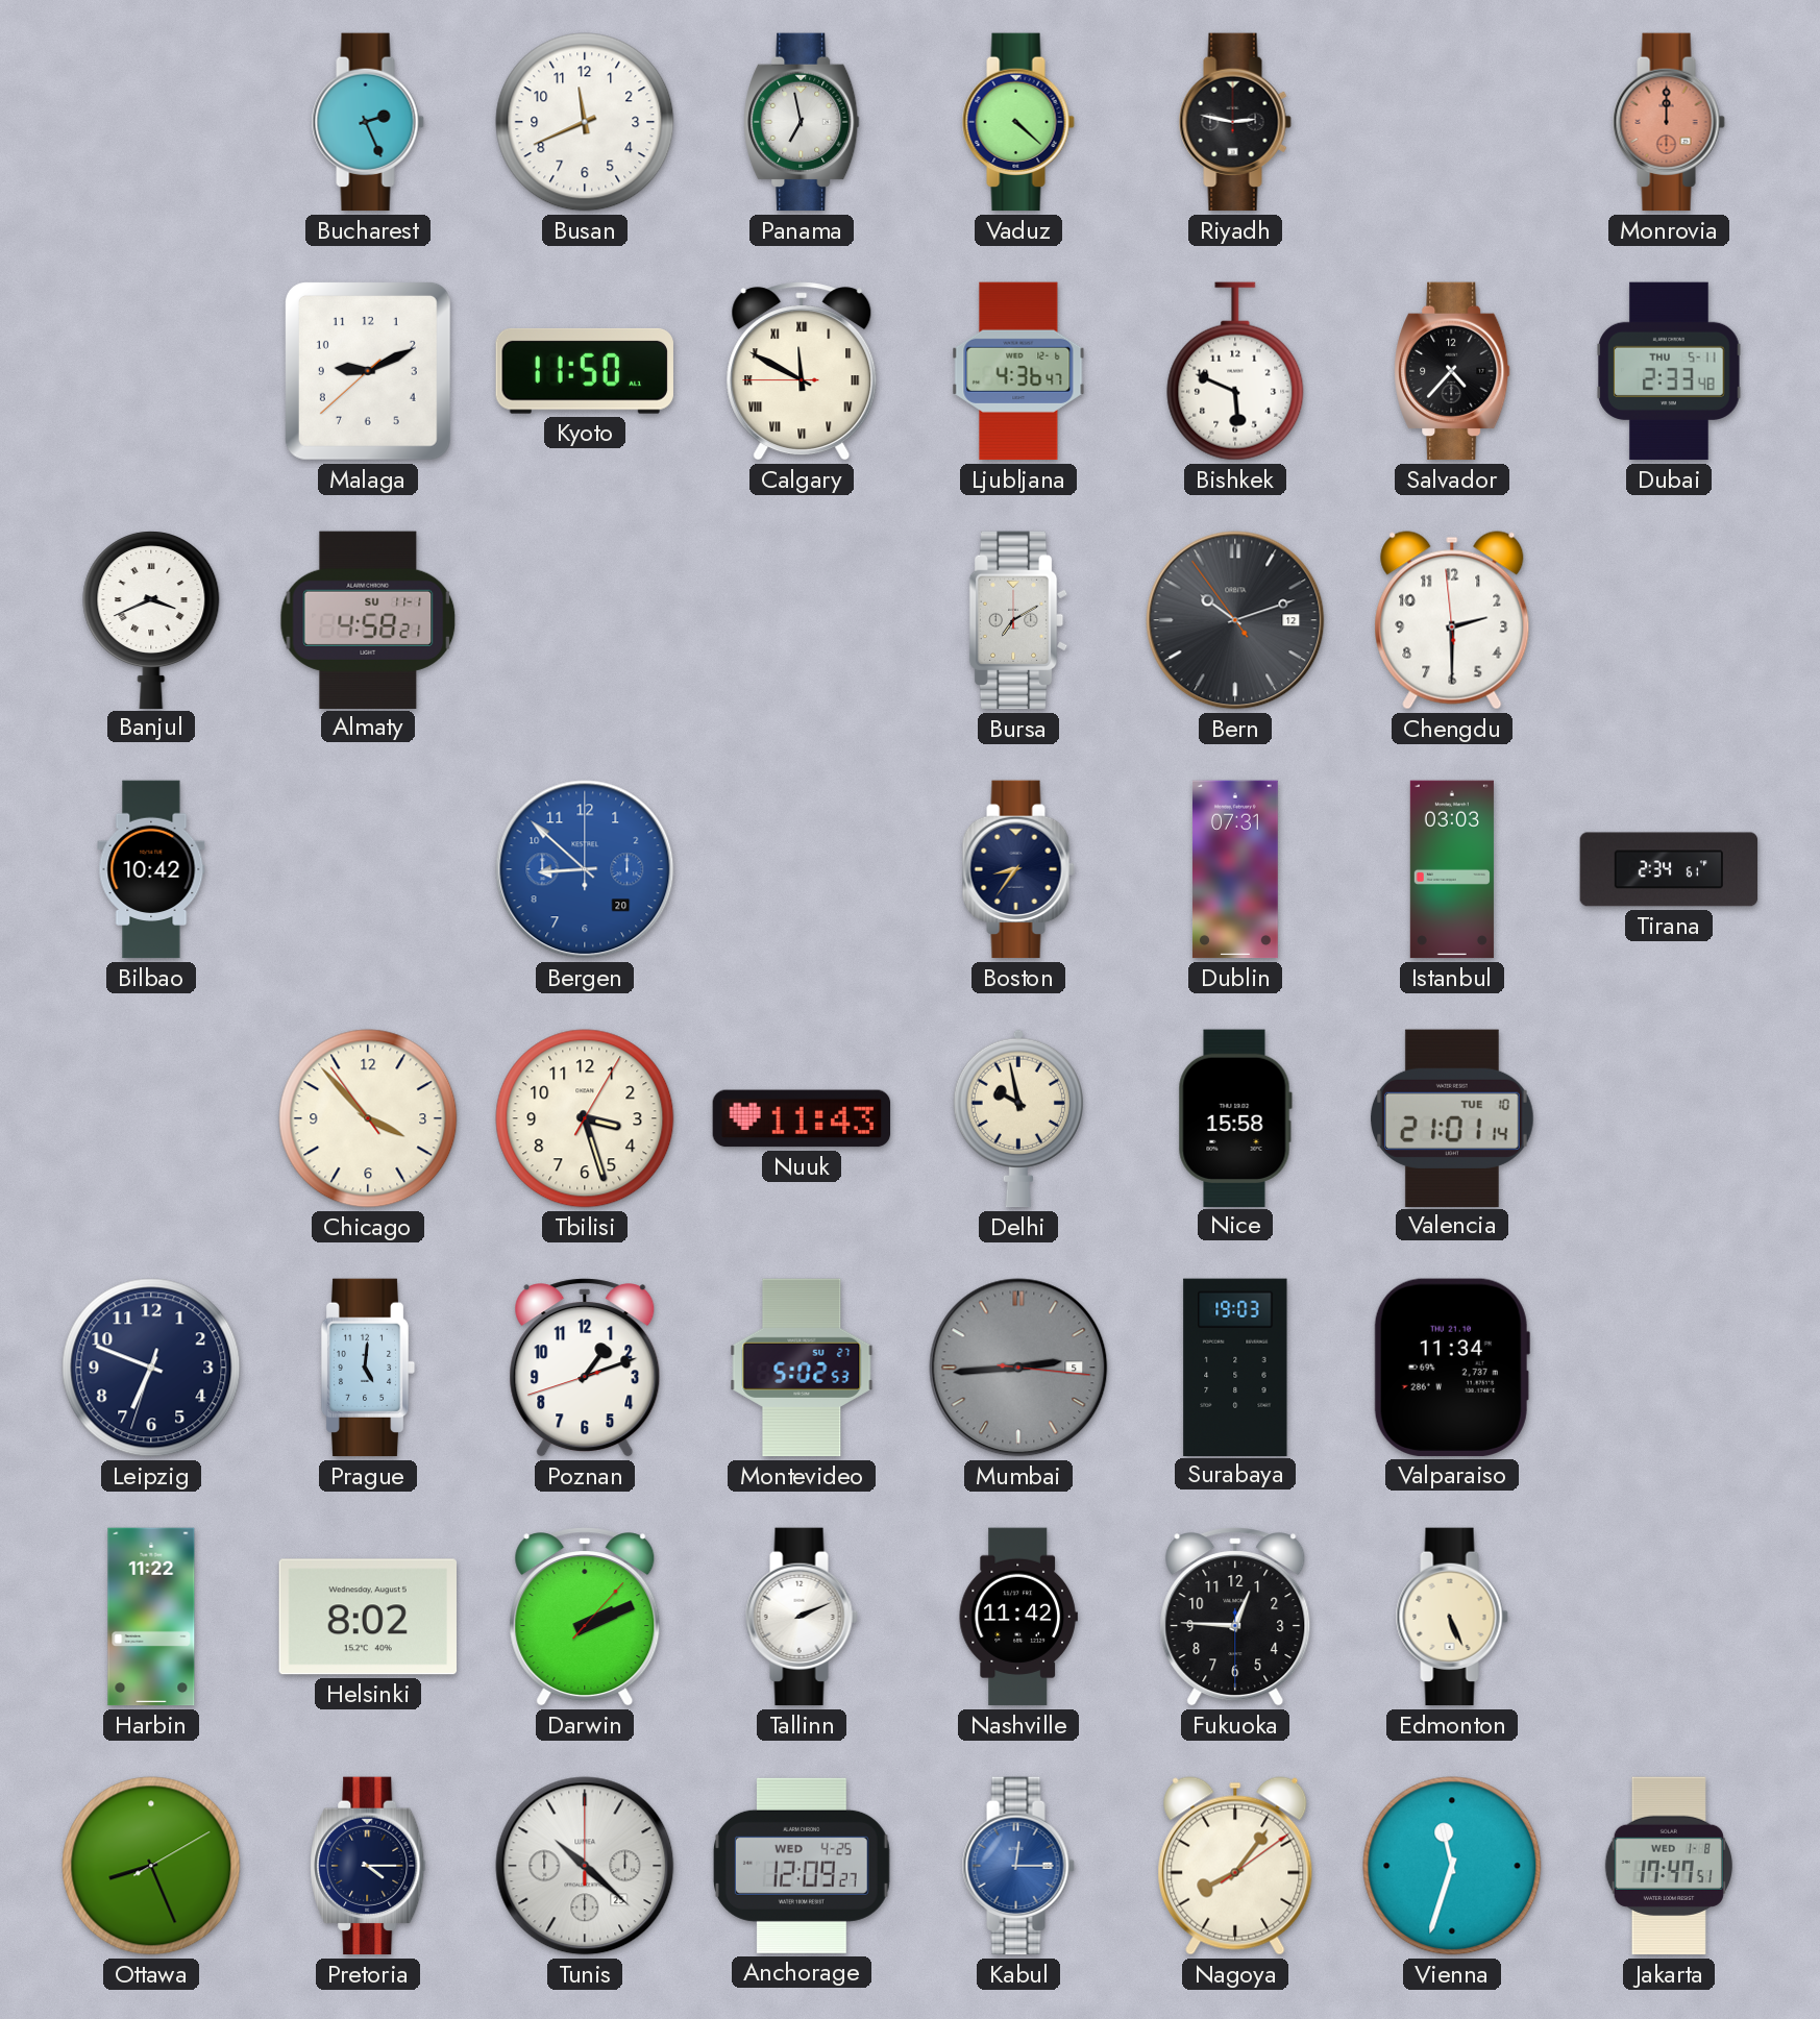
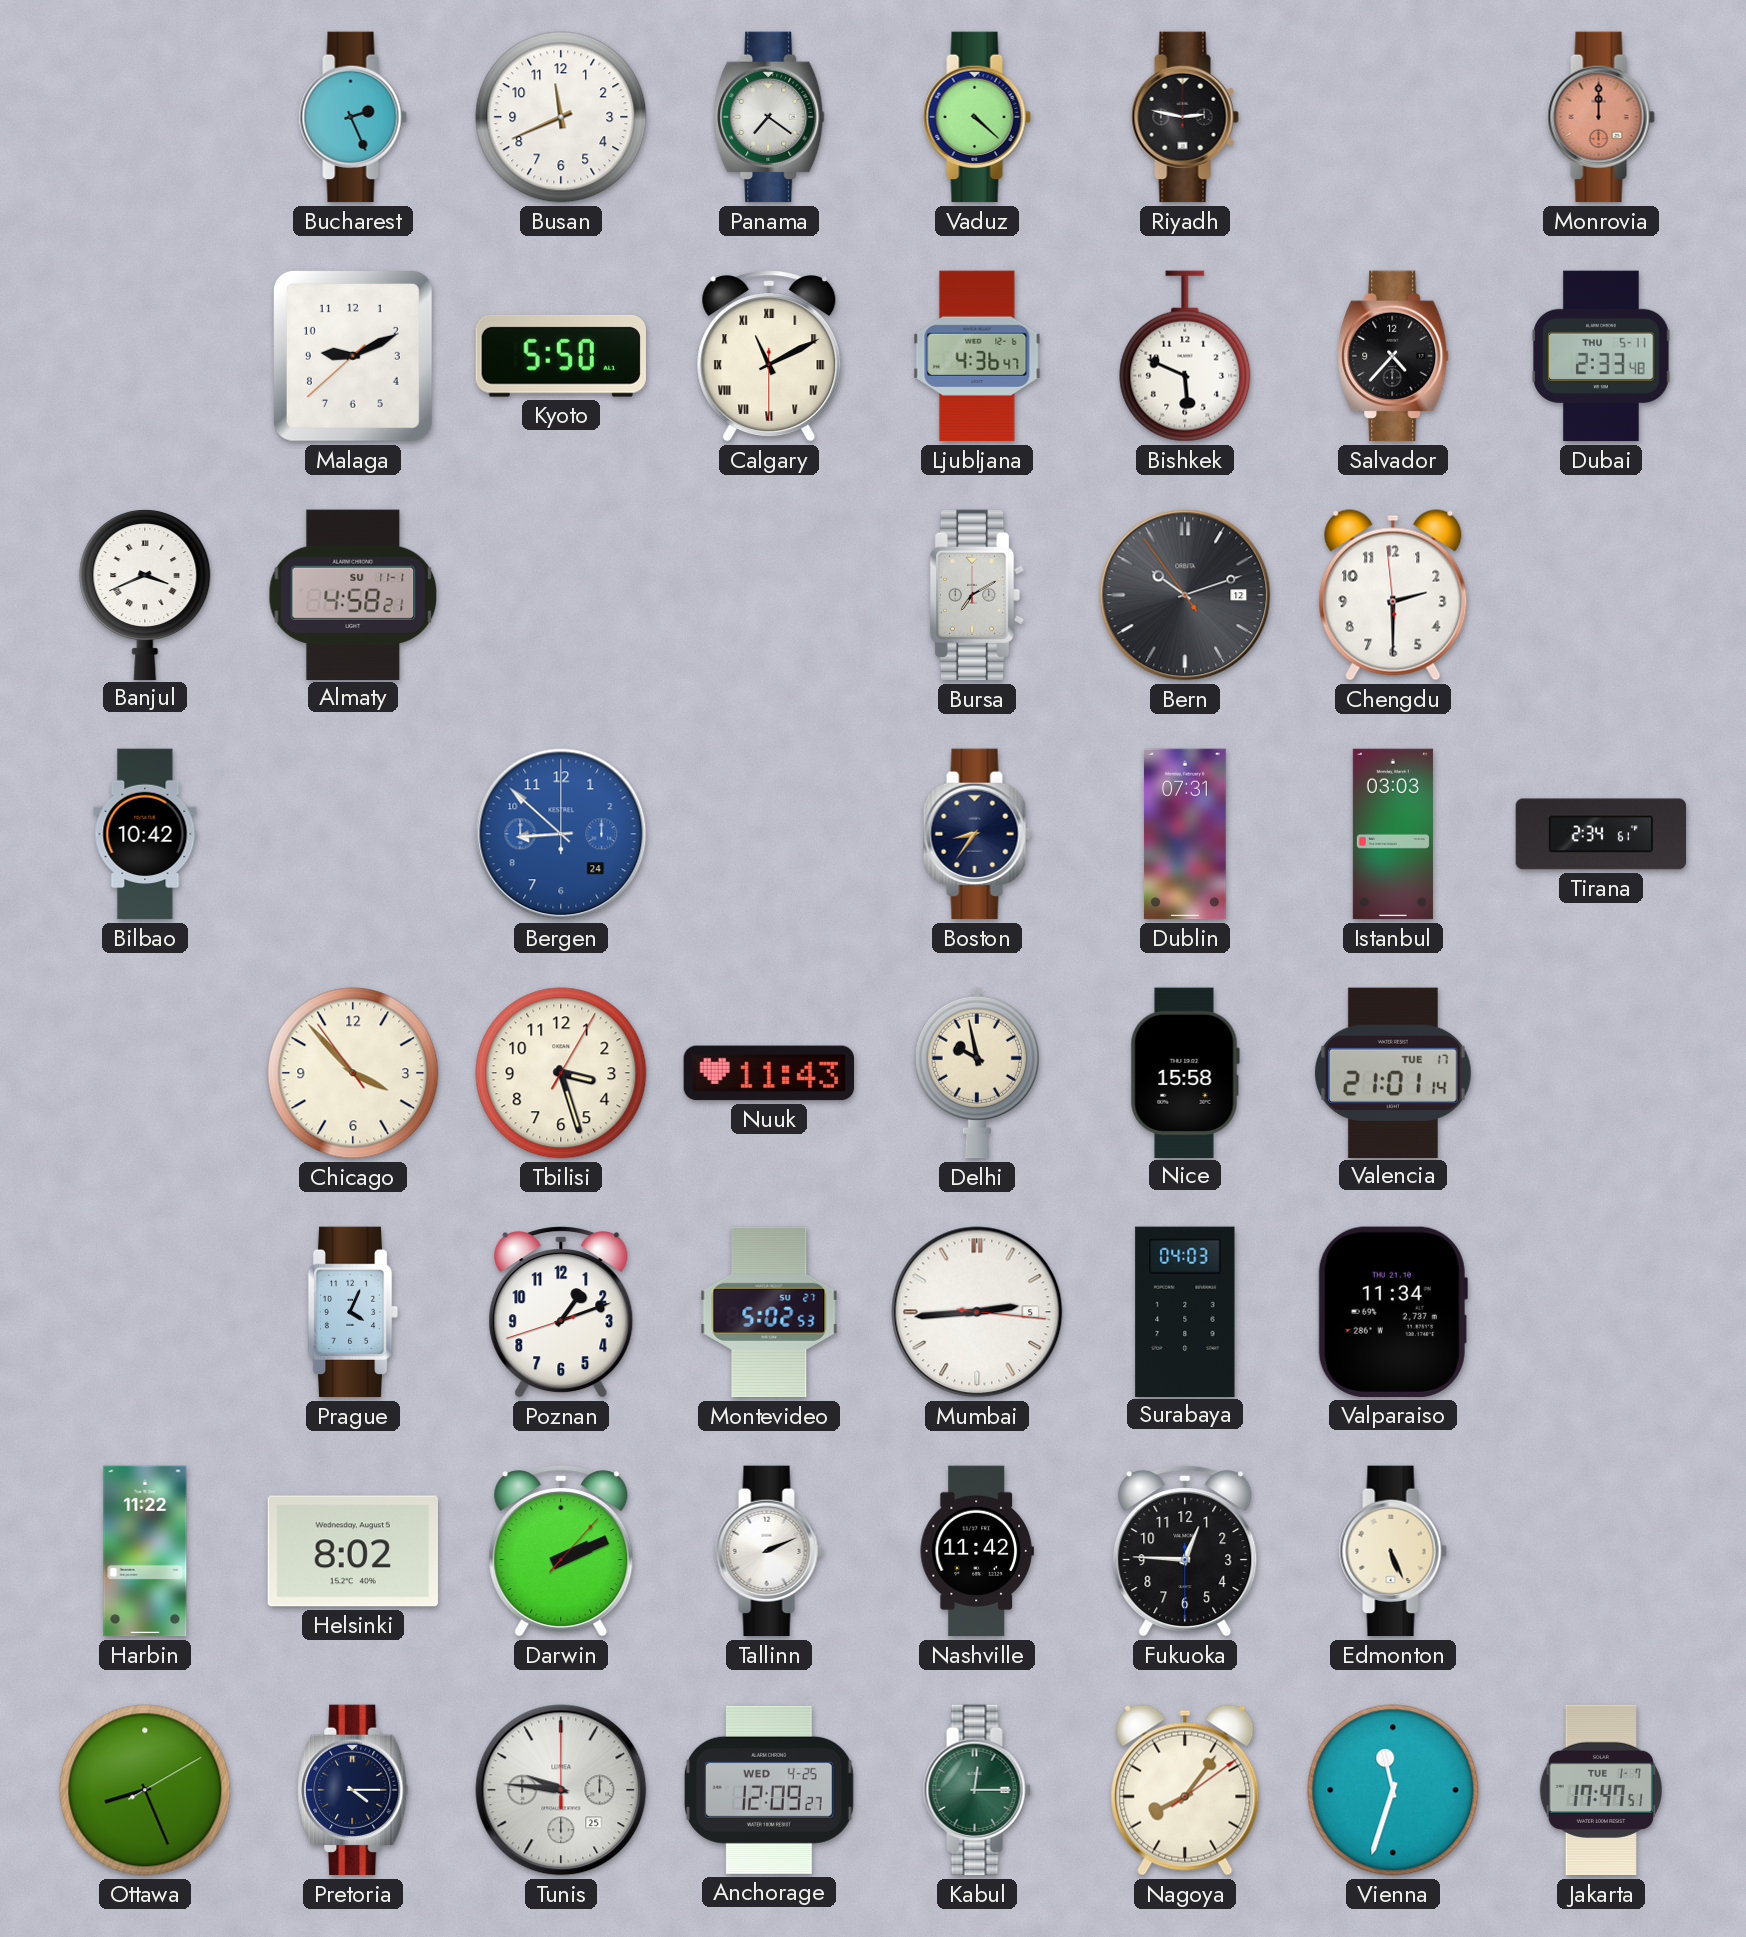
Panama: 6:58 -> 7:21 (769, 117)
Kyoto: 11:50 -> 5:50 (561, 356)
Calgary: 11:49 -> 11:10 (769, 356)
Bergen date: 20 -> 24 (561, 834)
Valencia date: TUE 10 -> TUE 17 (1393, 1072)
Leipzig: 6:48 -> none (151, 1368)
Prague: 5:01 -> 4:04 (353, 1312)
Mumbai dial: grey -> white (977, 1312)
Surabaya: 19:03 -> 04:03 (1185, 1311)
Tunis: 10:22 -> 9:46 (561, 1790)
Kabul dial: blue -> green (977, 1790)
Jakarta date: WED 1-8 -> TUE 1-7 (1601, 1790)
